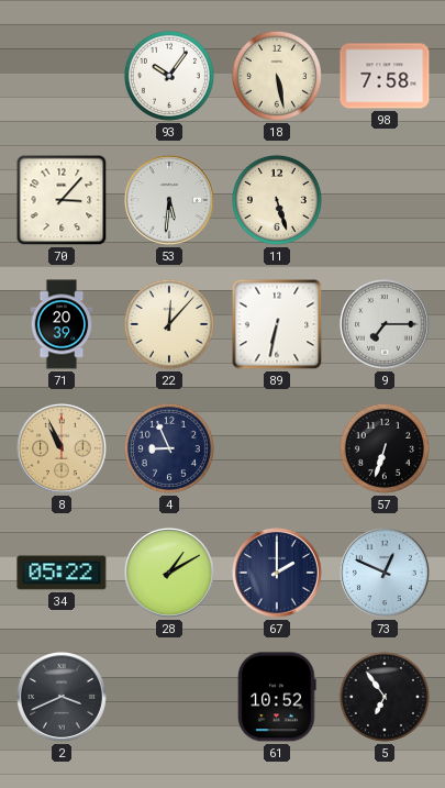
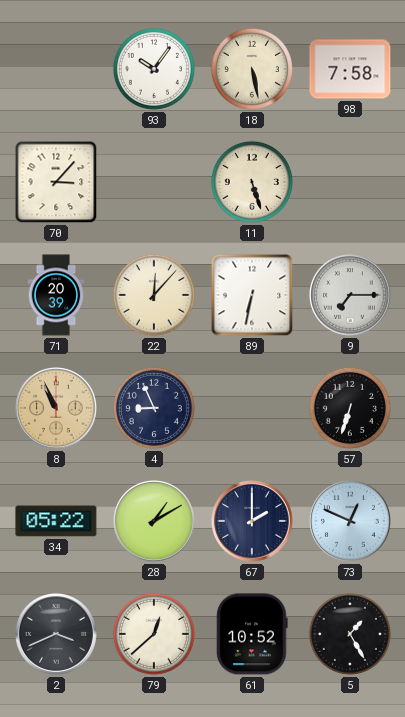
53: 5:31 -> none (170, 201)
79: none -> 12:38 (154, 634)
5: 6:54 -> 1:25 (350, 634)
